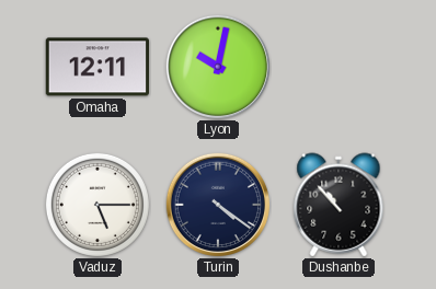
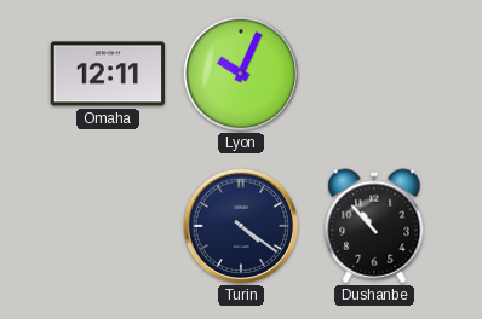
Lyon: 10:02 -> 10:04 (240, 72)
Vaduz: 5:15 -> none (97, 205)
